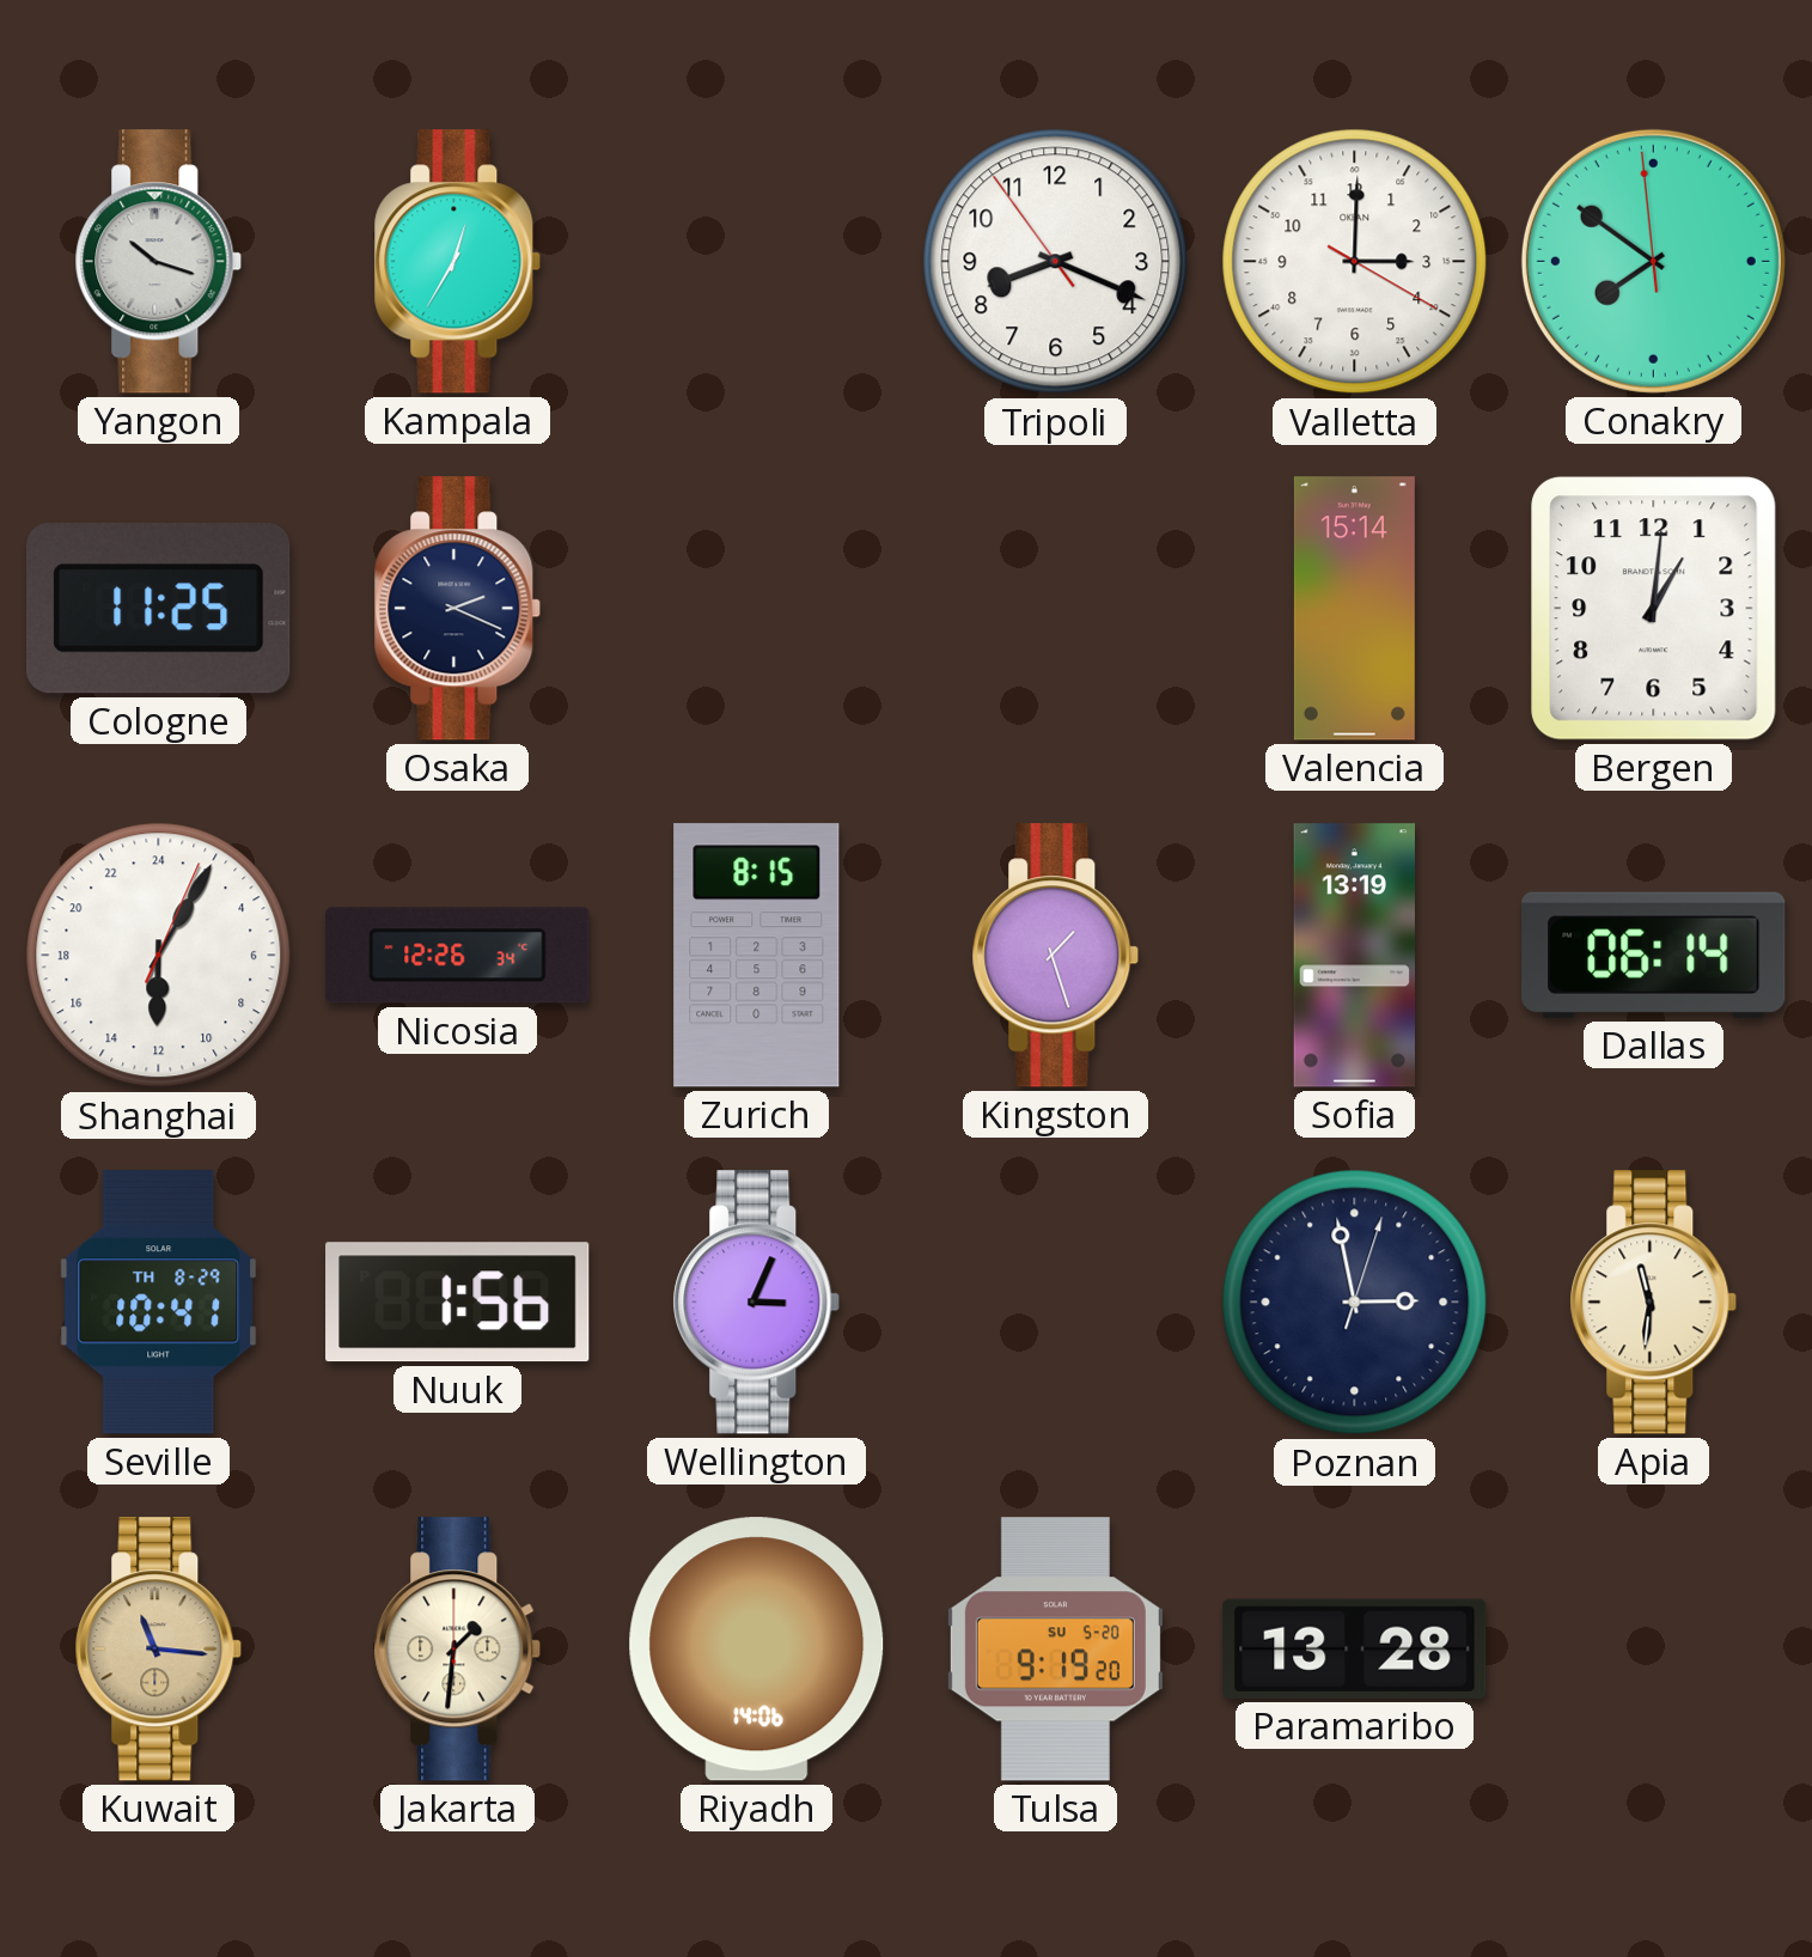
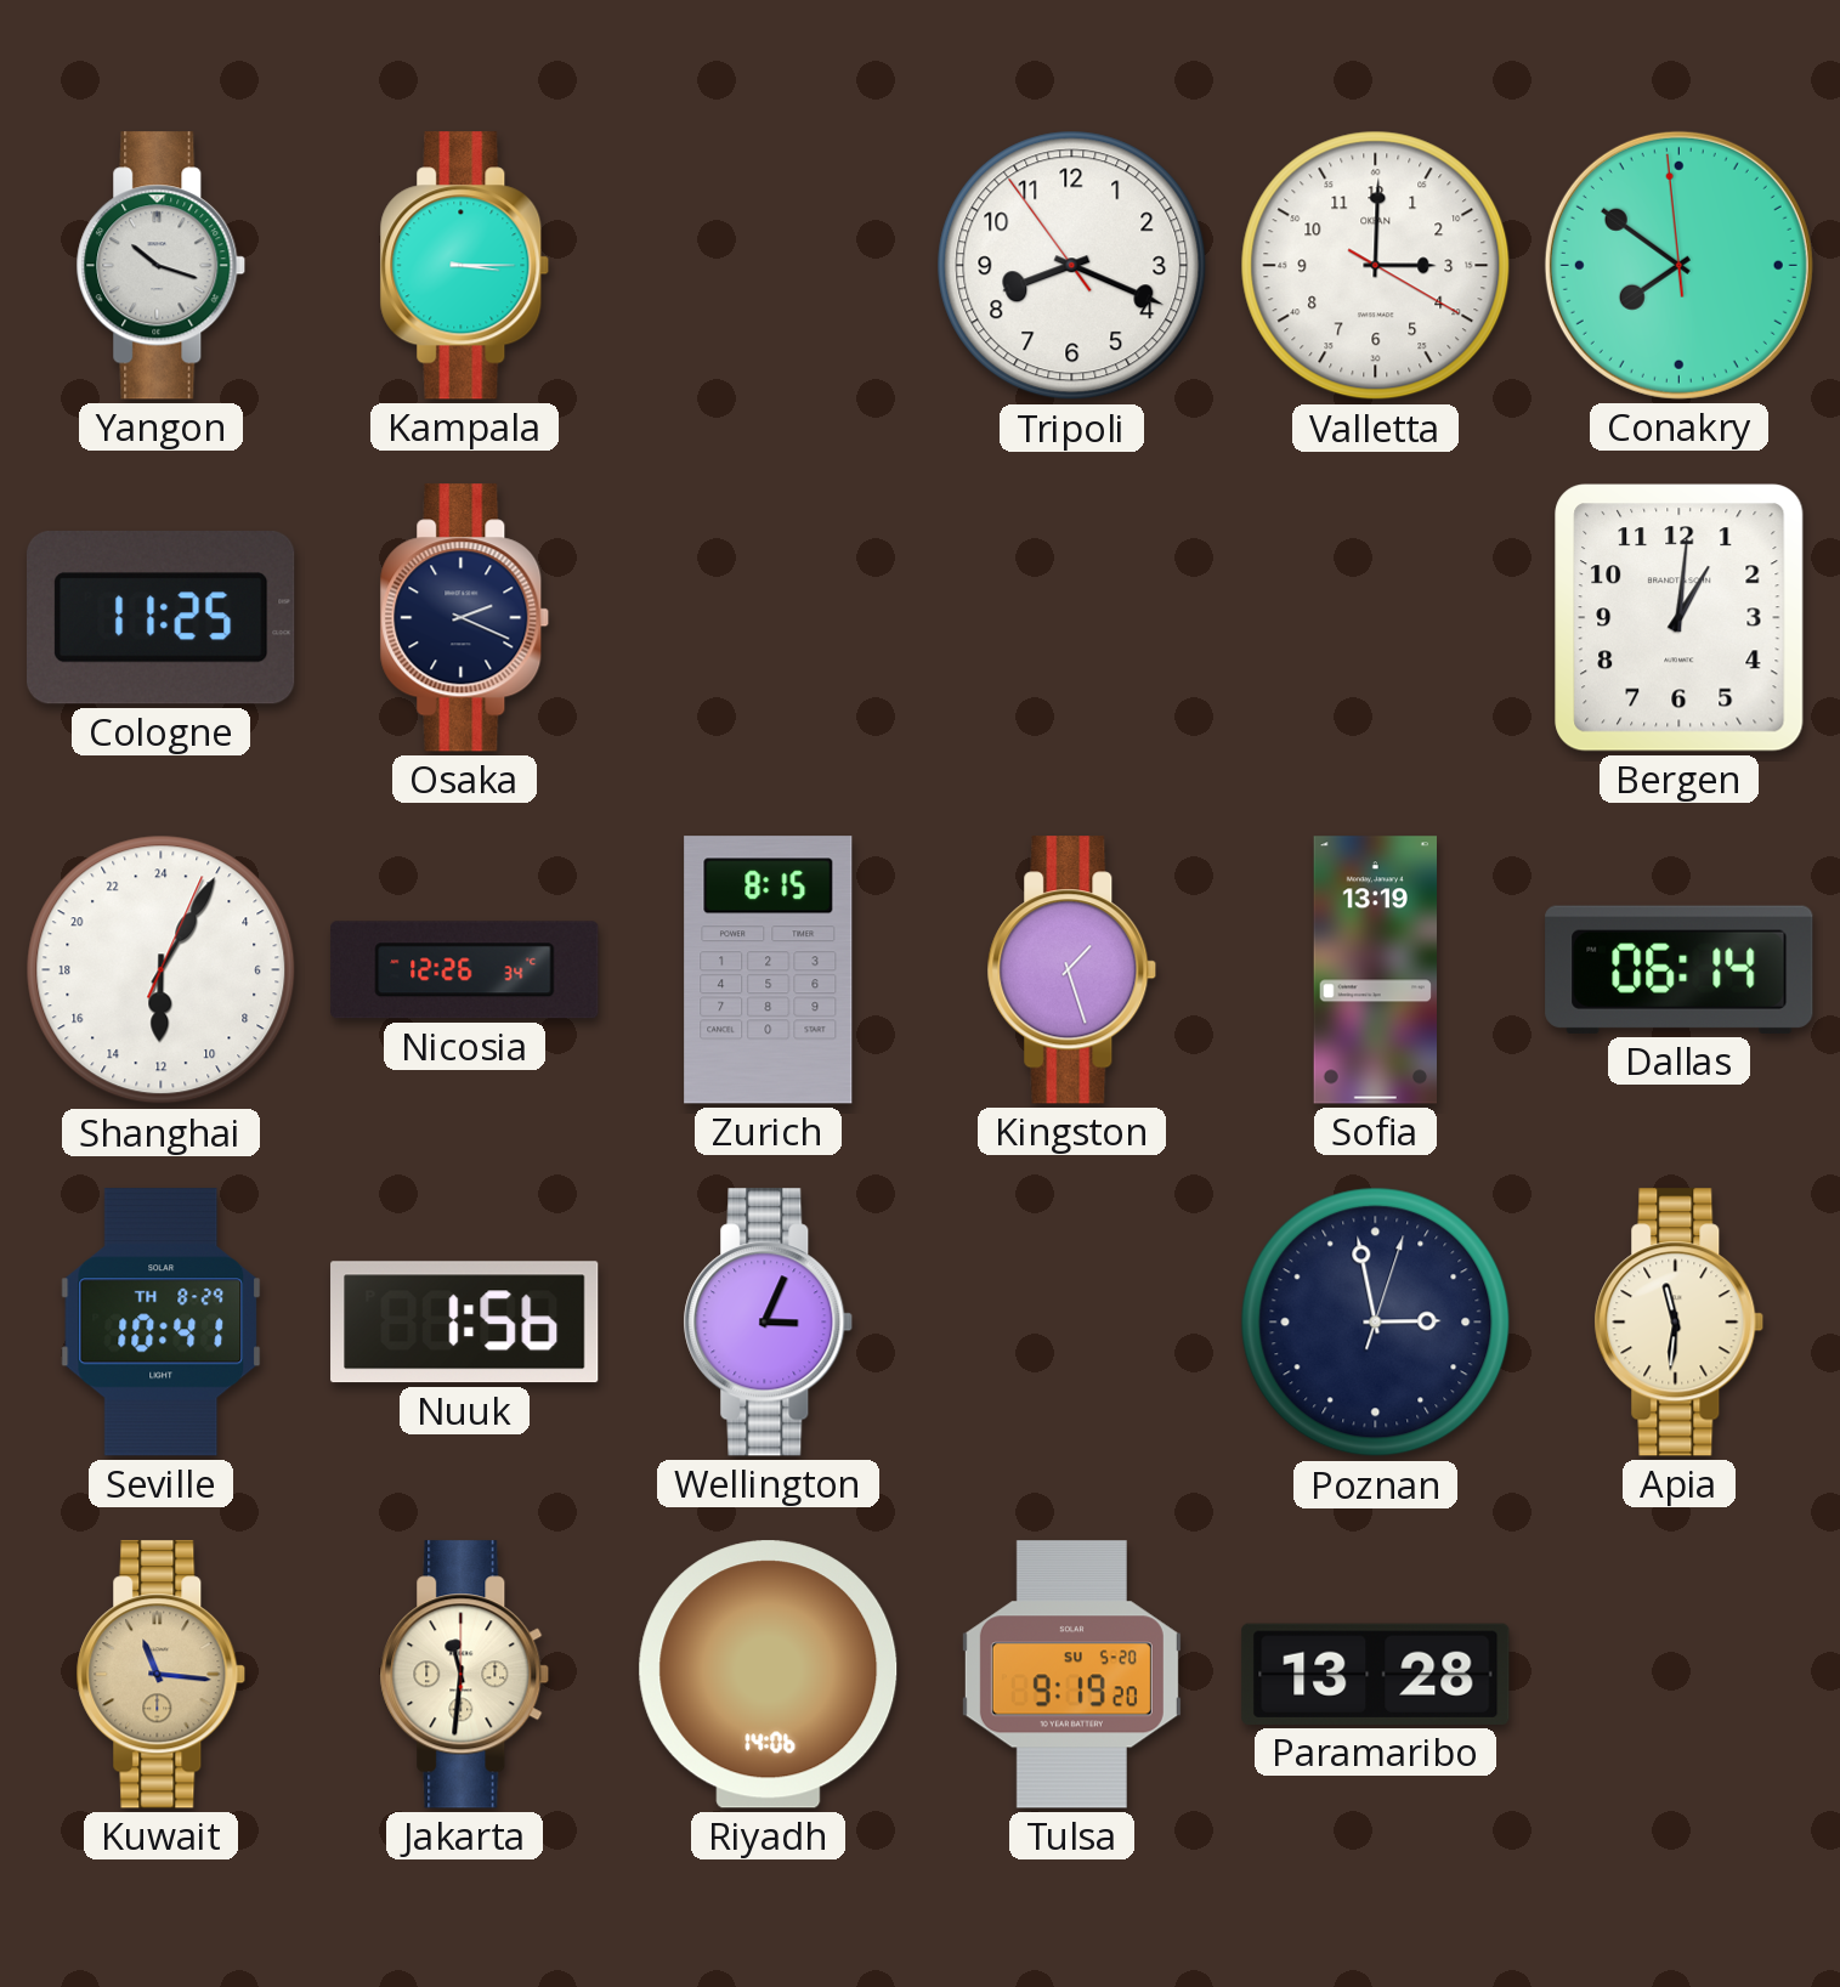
Kampala: 12:35 -> 3:15 (465, 266)
Valencia: 15:14 -> none (1354, 609)
Jakarta: 1:31 -> 11:31 (465, 1675)
